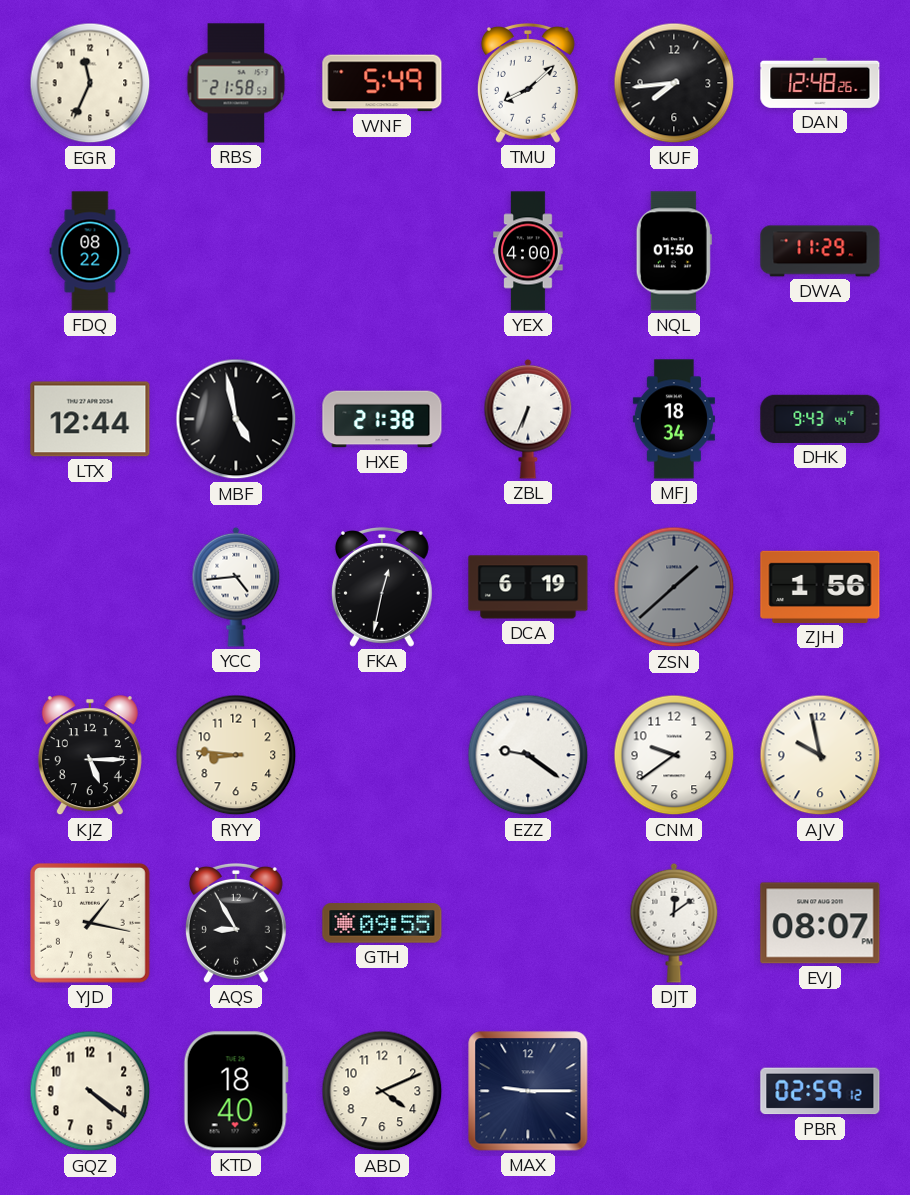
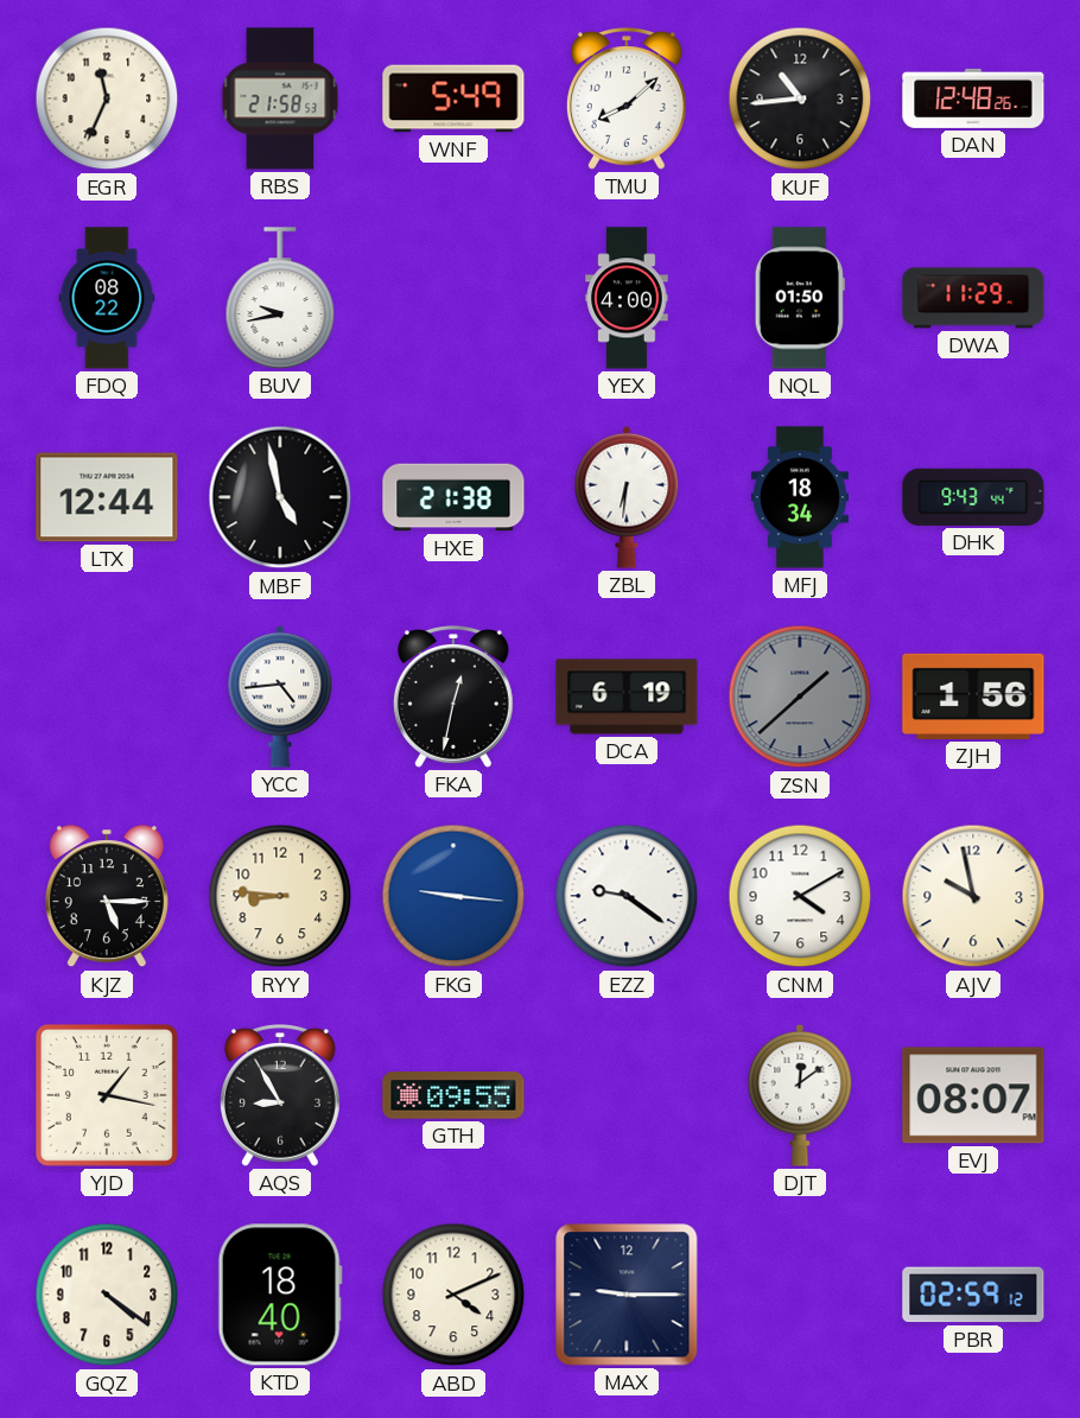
KUF: 7:44 -> 10:44 (800, 98)
BUV: none -> 9:43 (280, 298)
ZBL: 6:34 -> 6:31 (627, 497)
FKG: none -> 9:16 (453, 896)
CNM: 9:39 -> 4:10 (800, 896)
